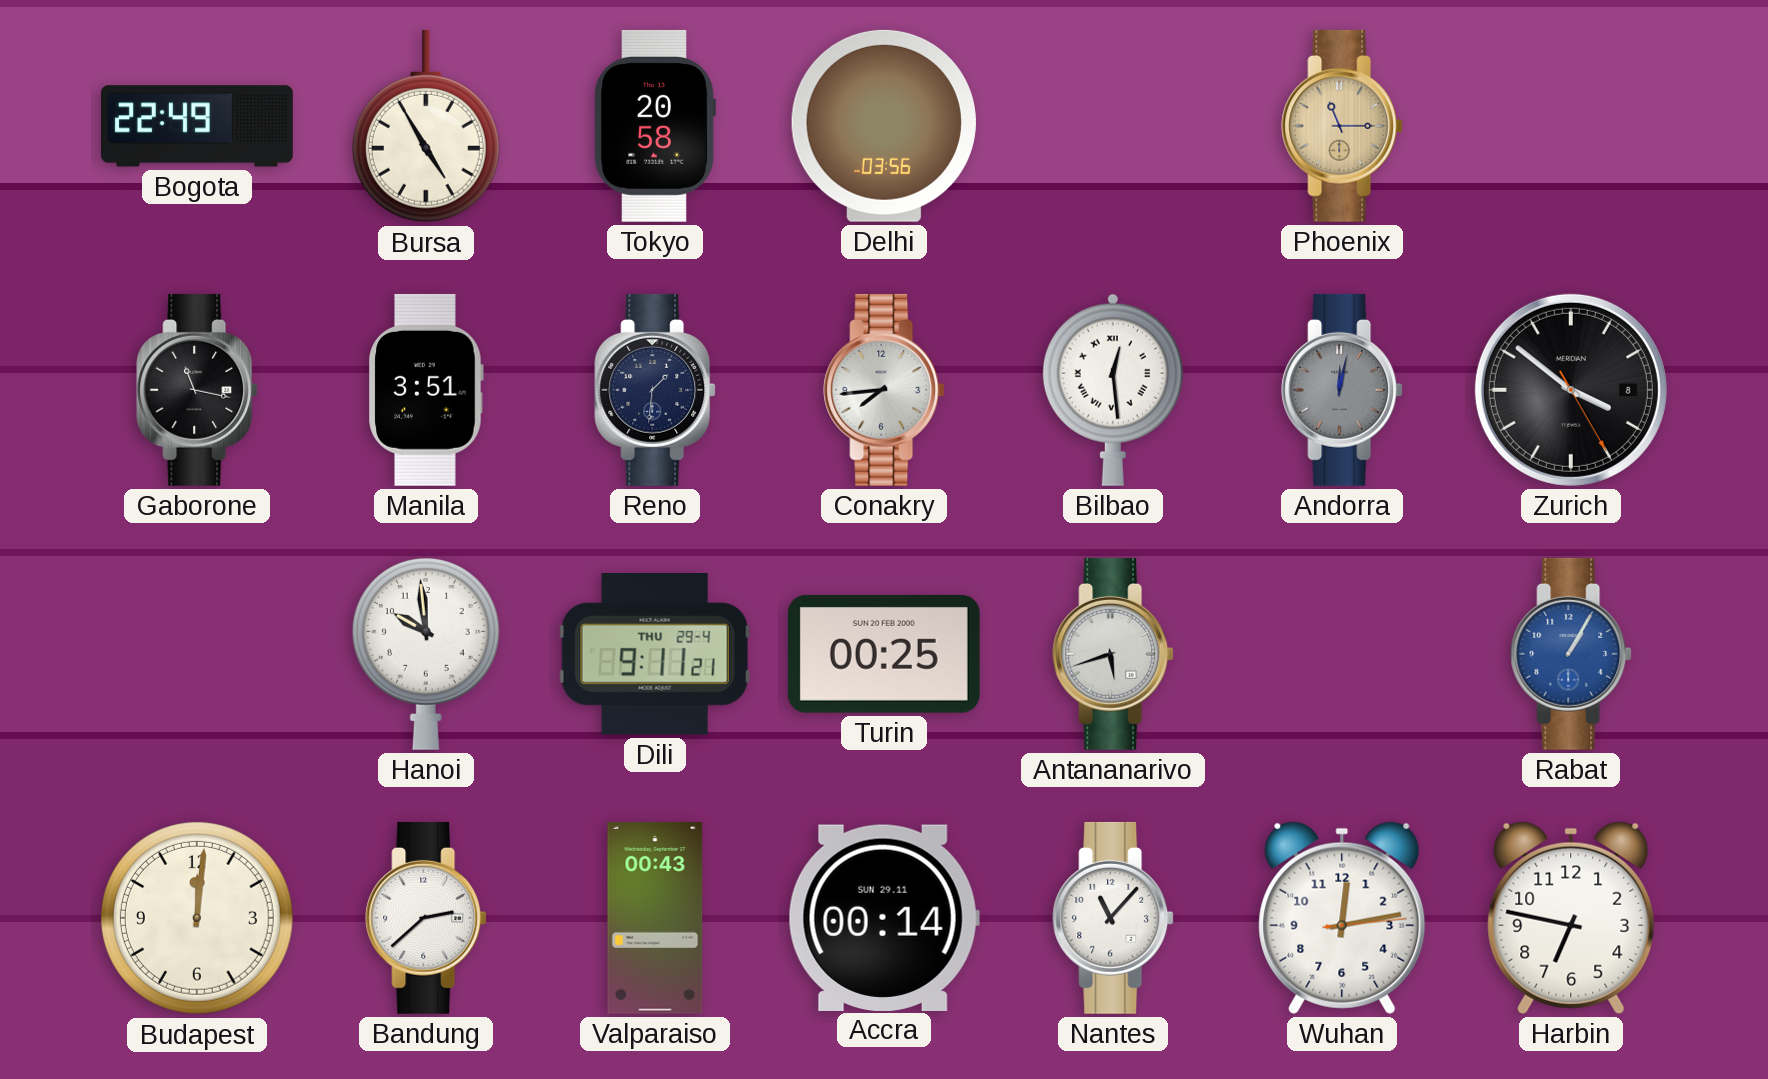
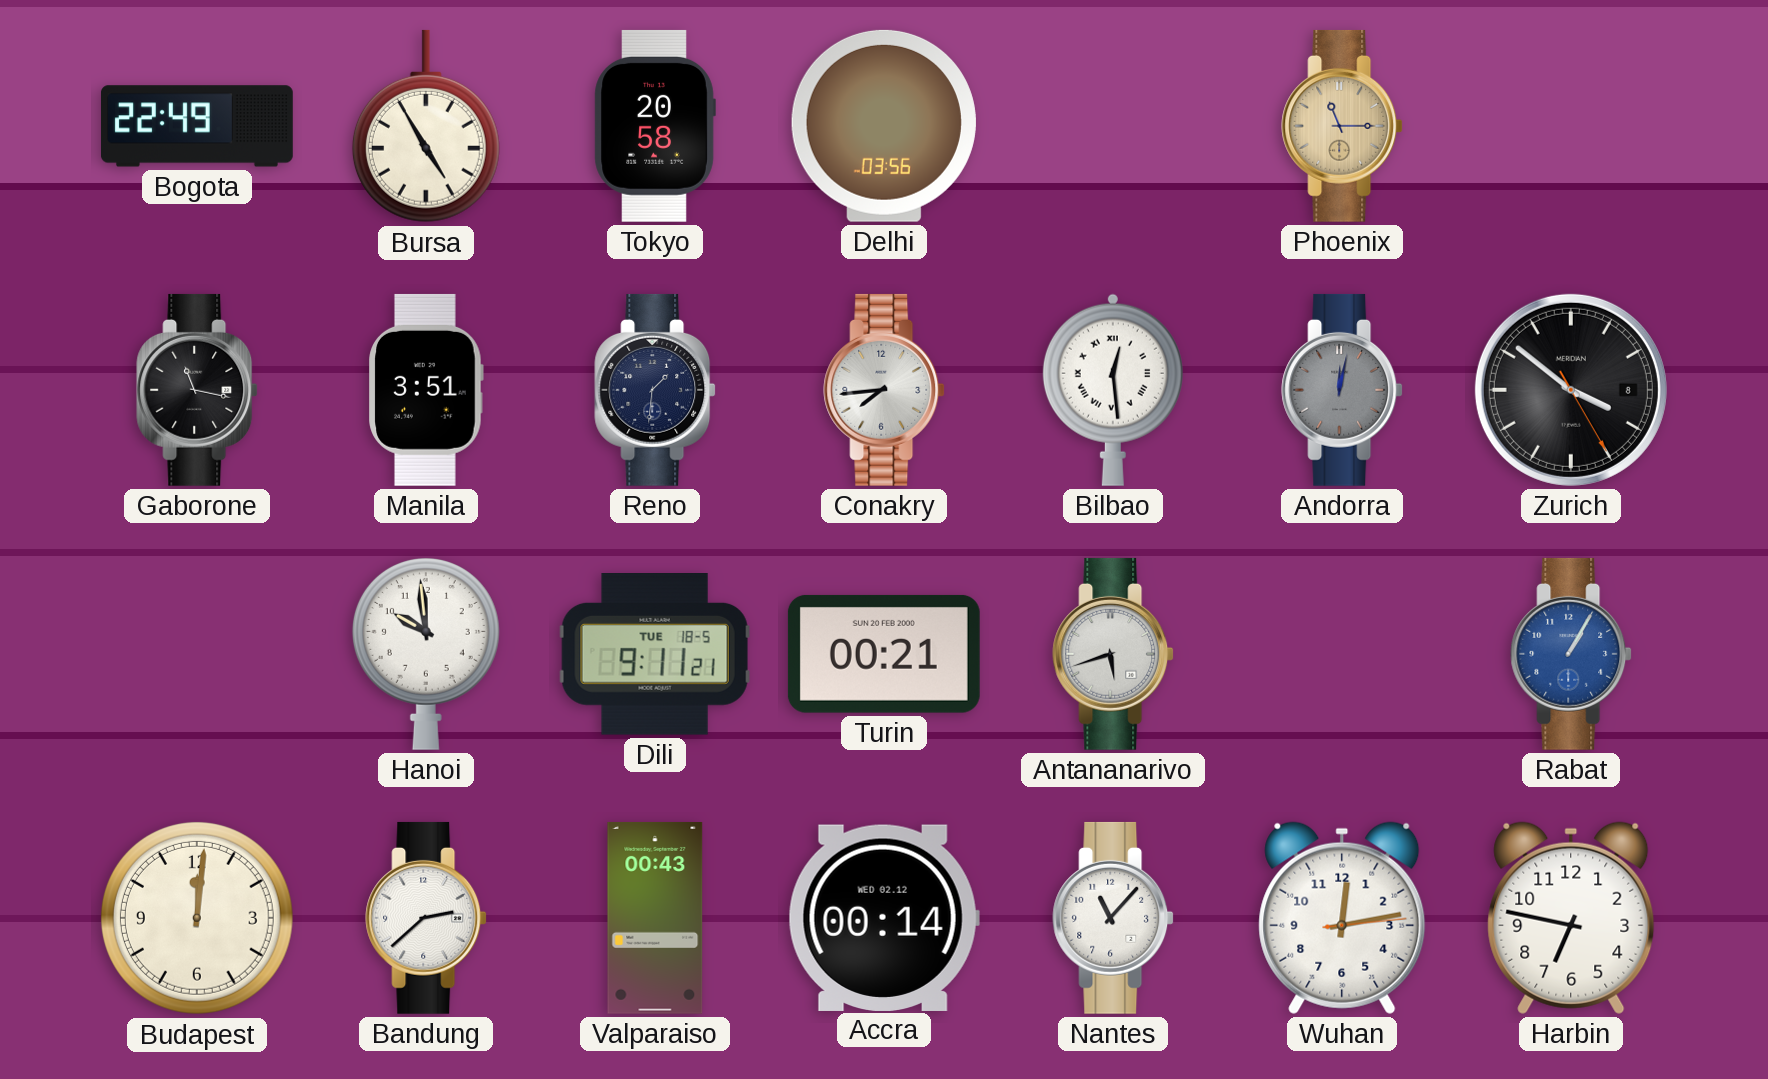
Dili date: THU 29-4 -> TUE 18-5 (655, 655)
Turin: 00:25 -> 00:21 (884, 654)
Accra date: SUN 29.11 -> WED 02.12 (884, 917)
